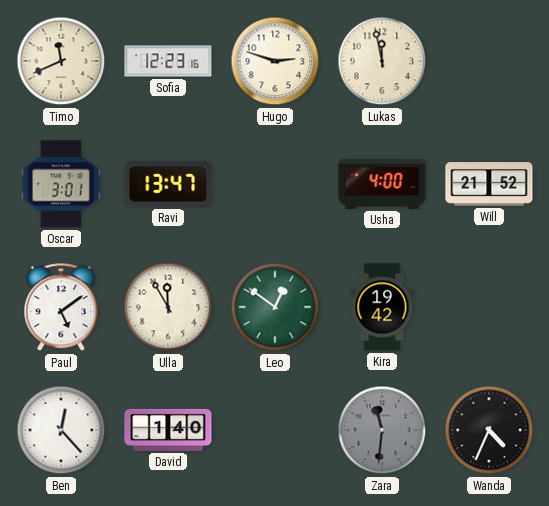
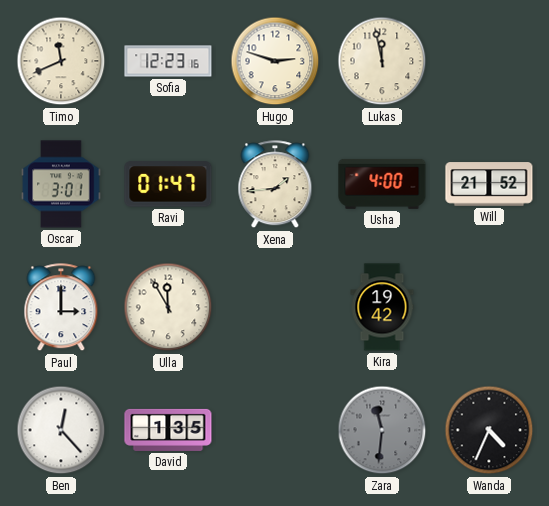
Ravi: 13:47 -> 01:47 (168, 184)
Xena: none -> 1:44 (275, 185)
Paul: 5:09 -> 3:00 (61, 308)
Leo: 12:51 -> none (275, 307)
David: 1:40 -> 1:35 (168, 430)
